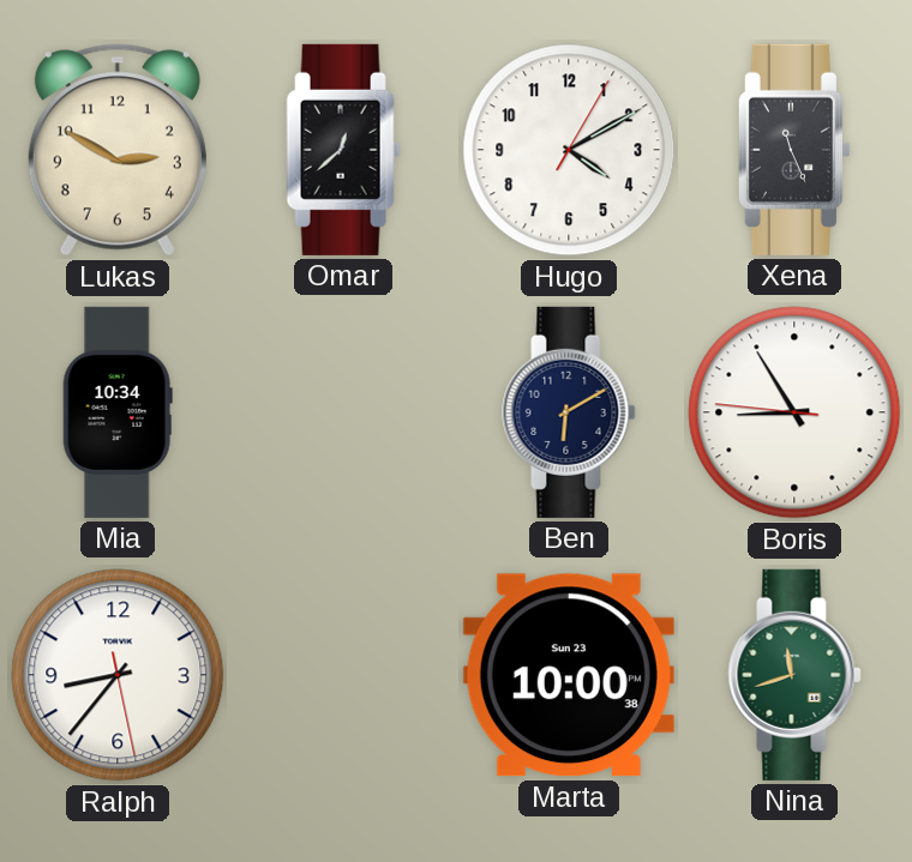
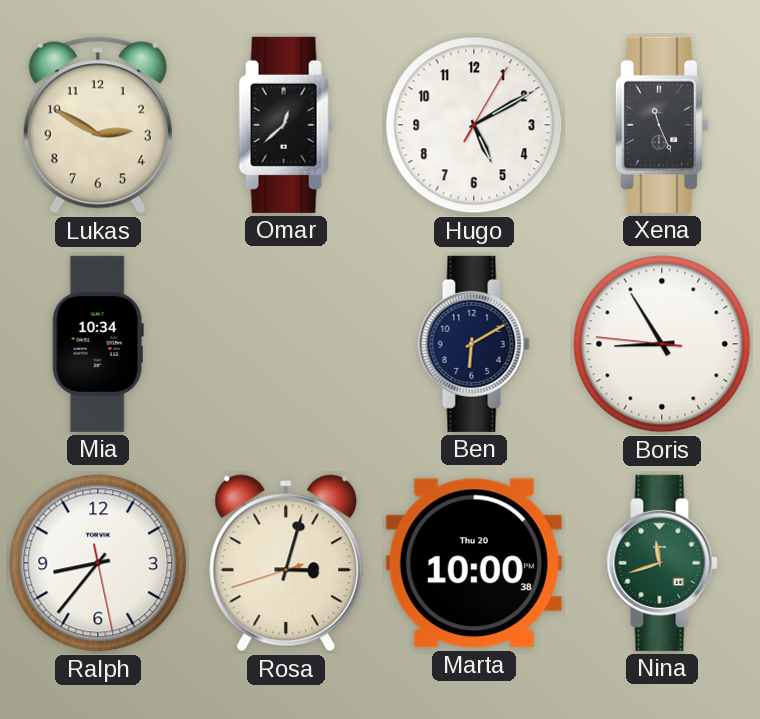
Hugo: 4:10 -> 5:10 (474, 125)
Rosa: none -> 3:02 (286, 563)
Marta date: Sun 23 -> Thu 20 (474, 563)
